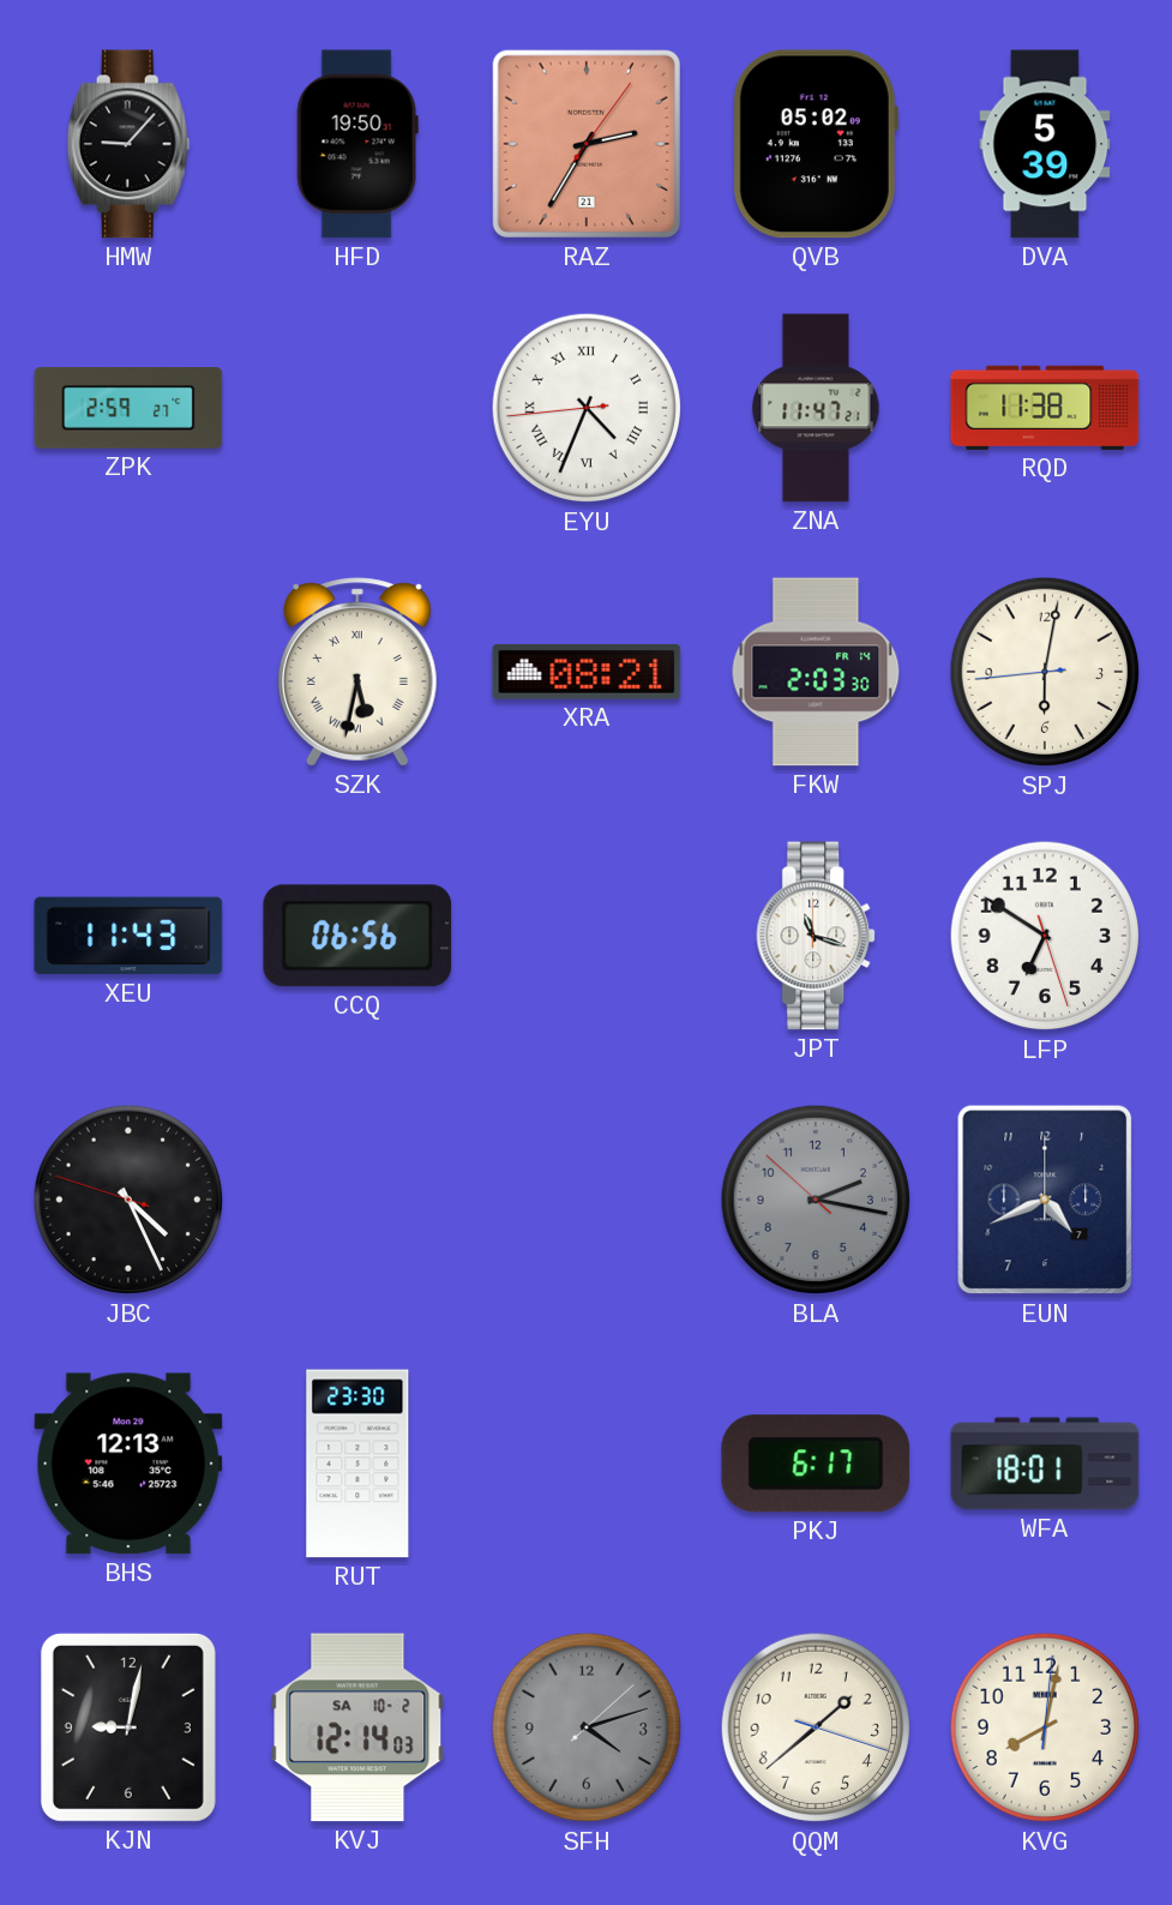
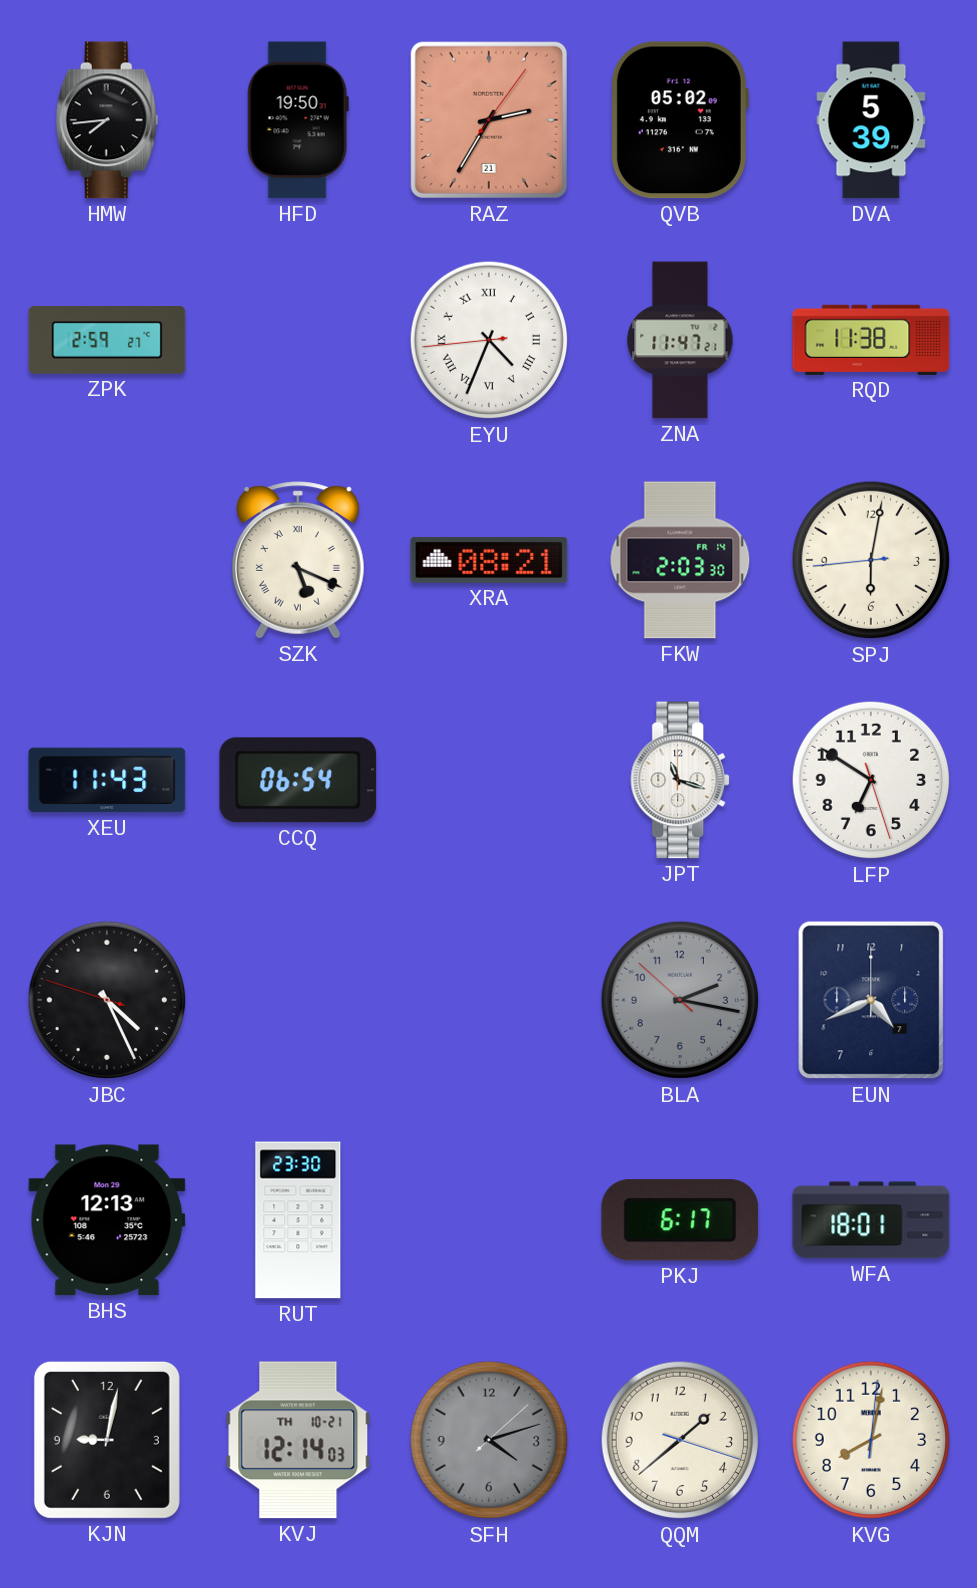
HMW: 9:07 -> 7:44 (107, 120)
SZK: 5:32 -> 5:19 (298, 560)
CCQ: 06:56 -> 06:54 (298, 780)
KVJ date: SA 10-2 -> TH 10-21 (298, 1440)
